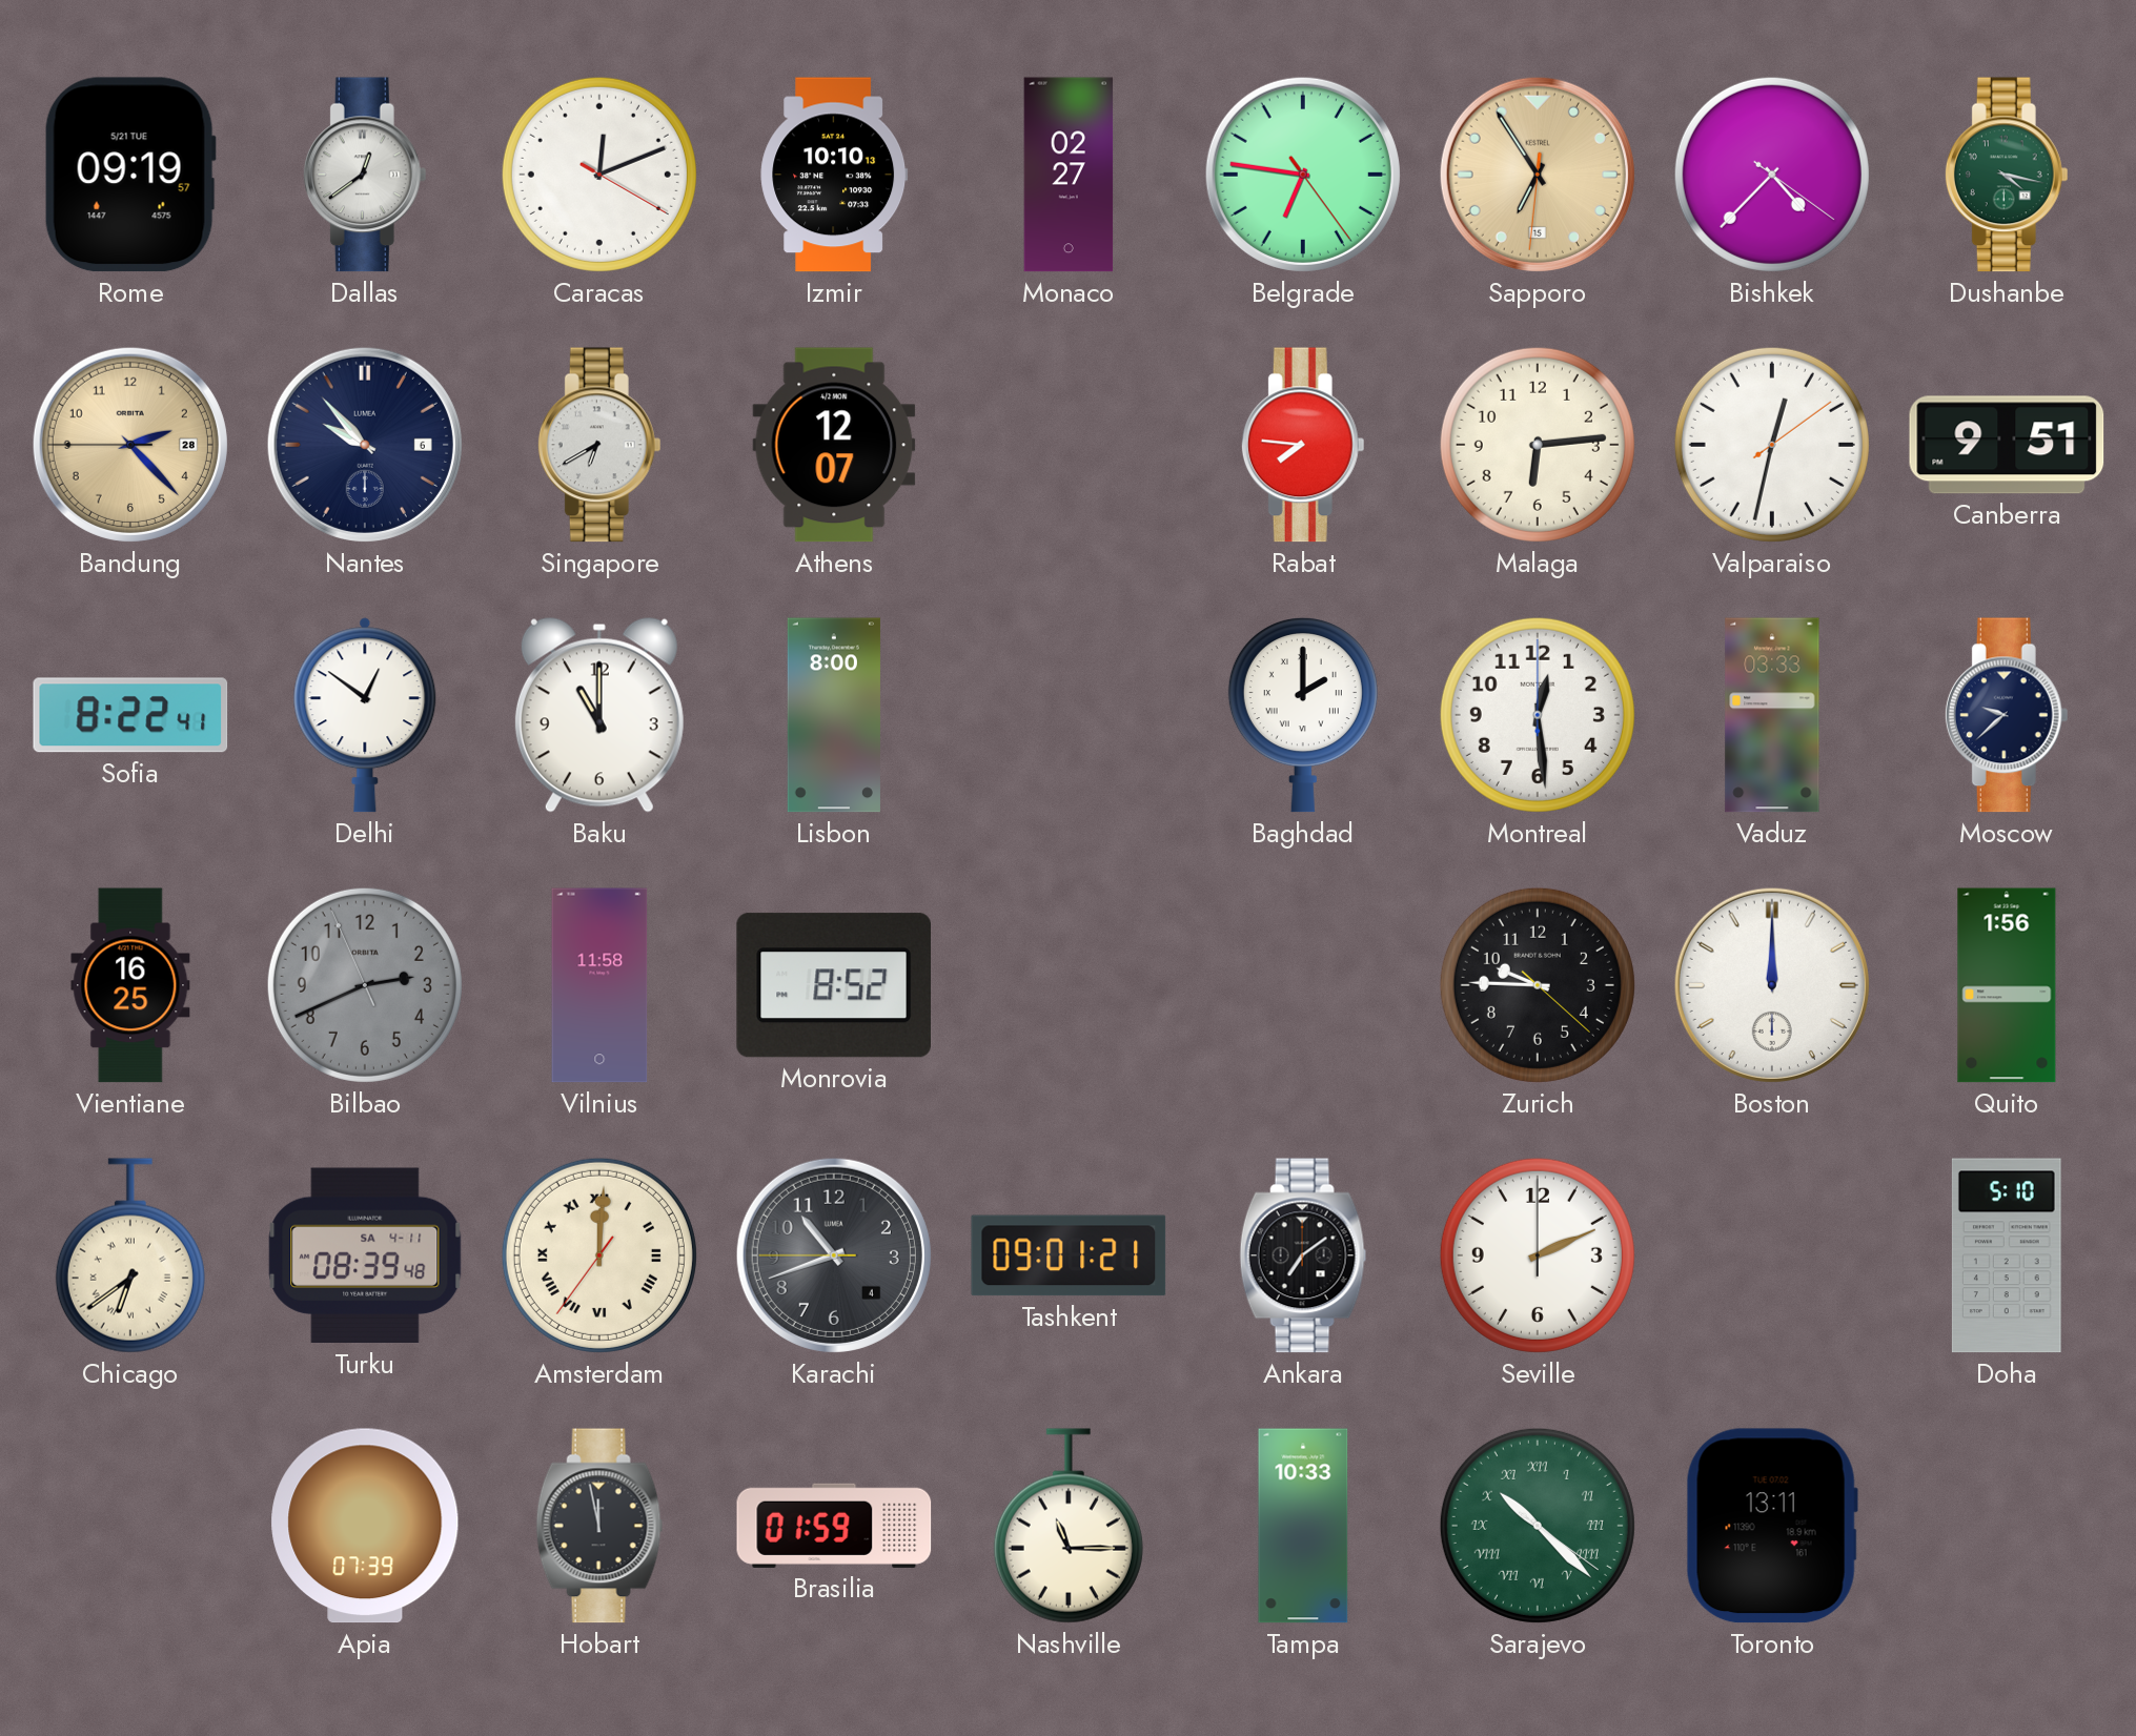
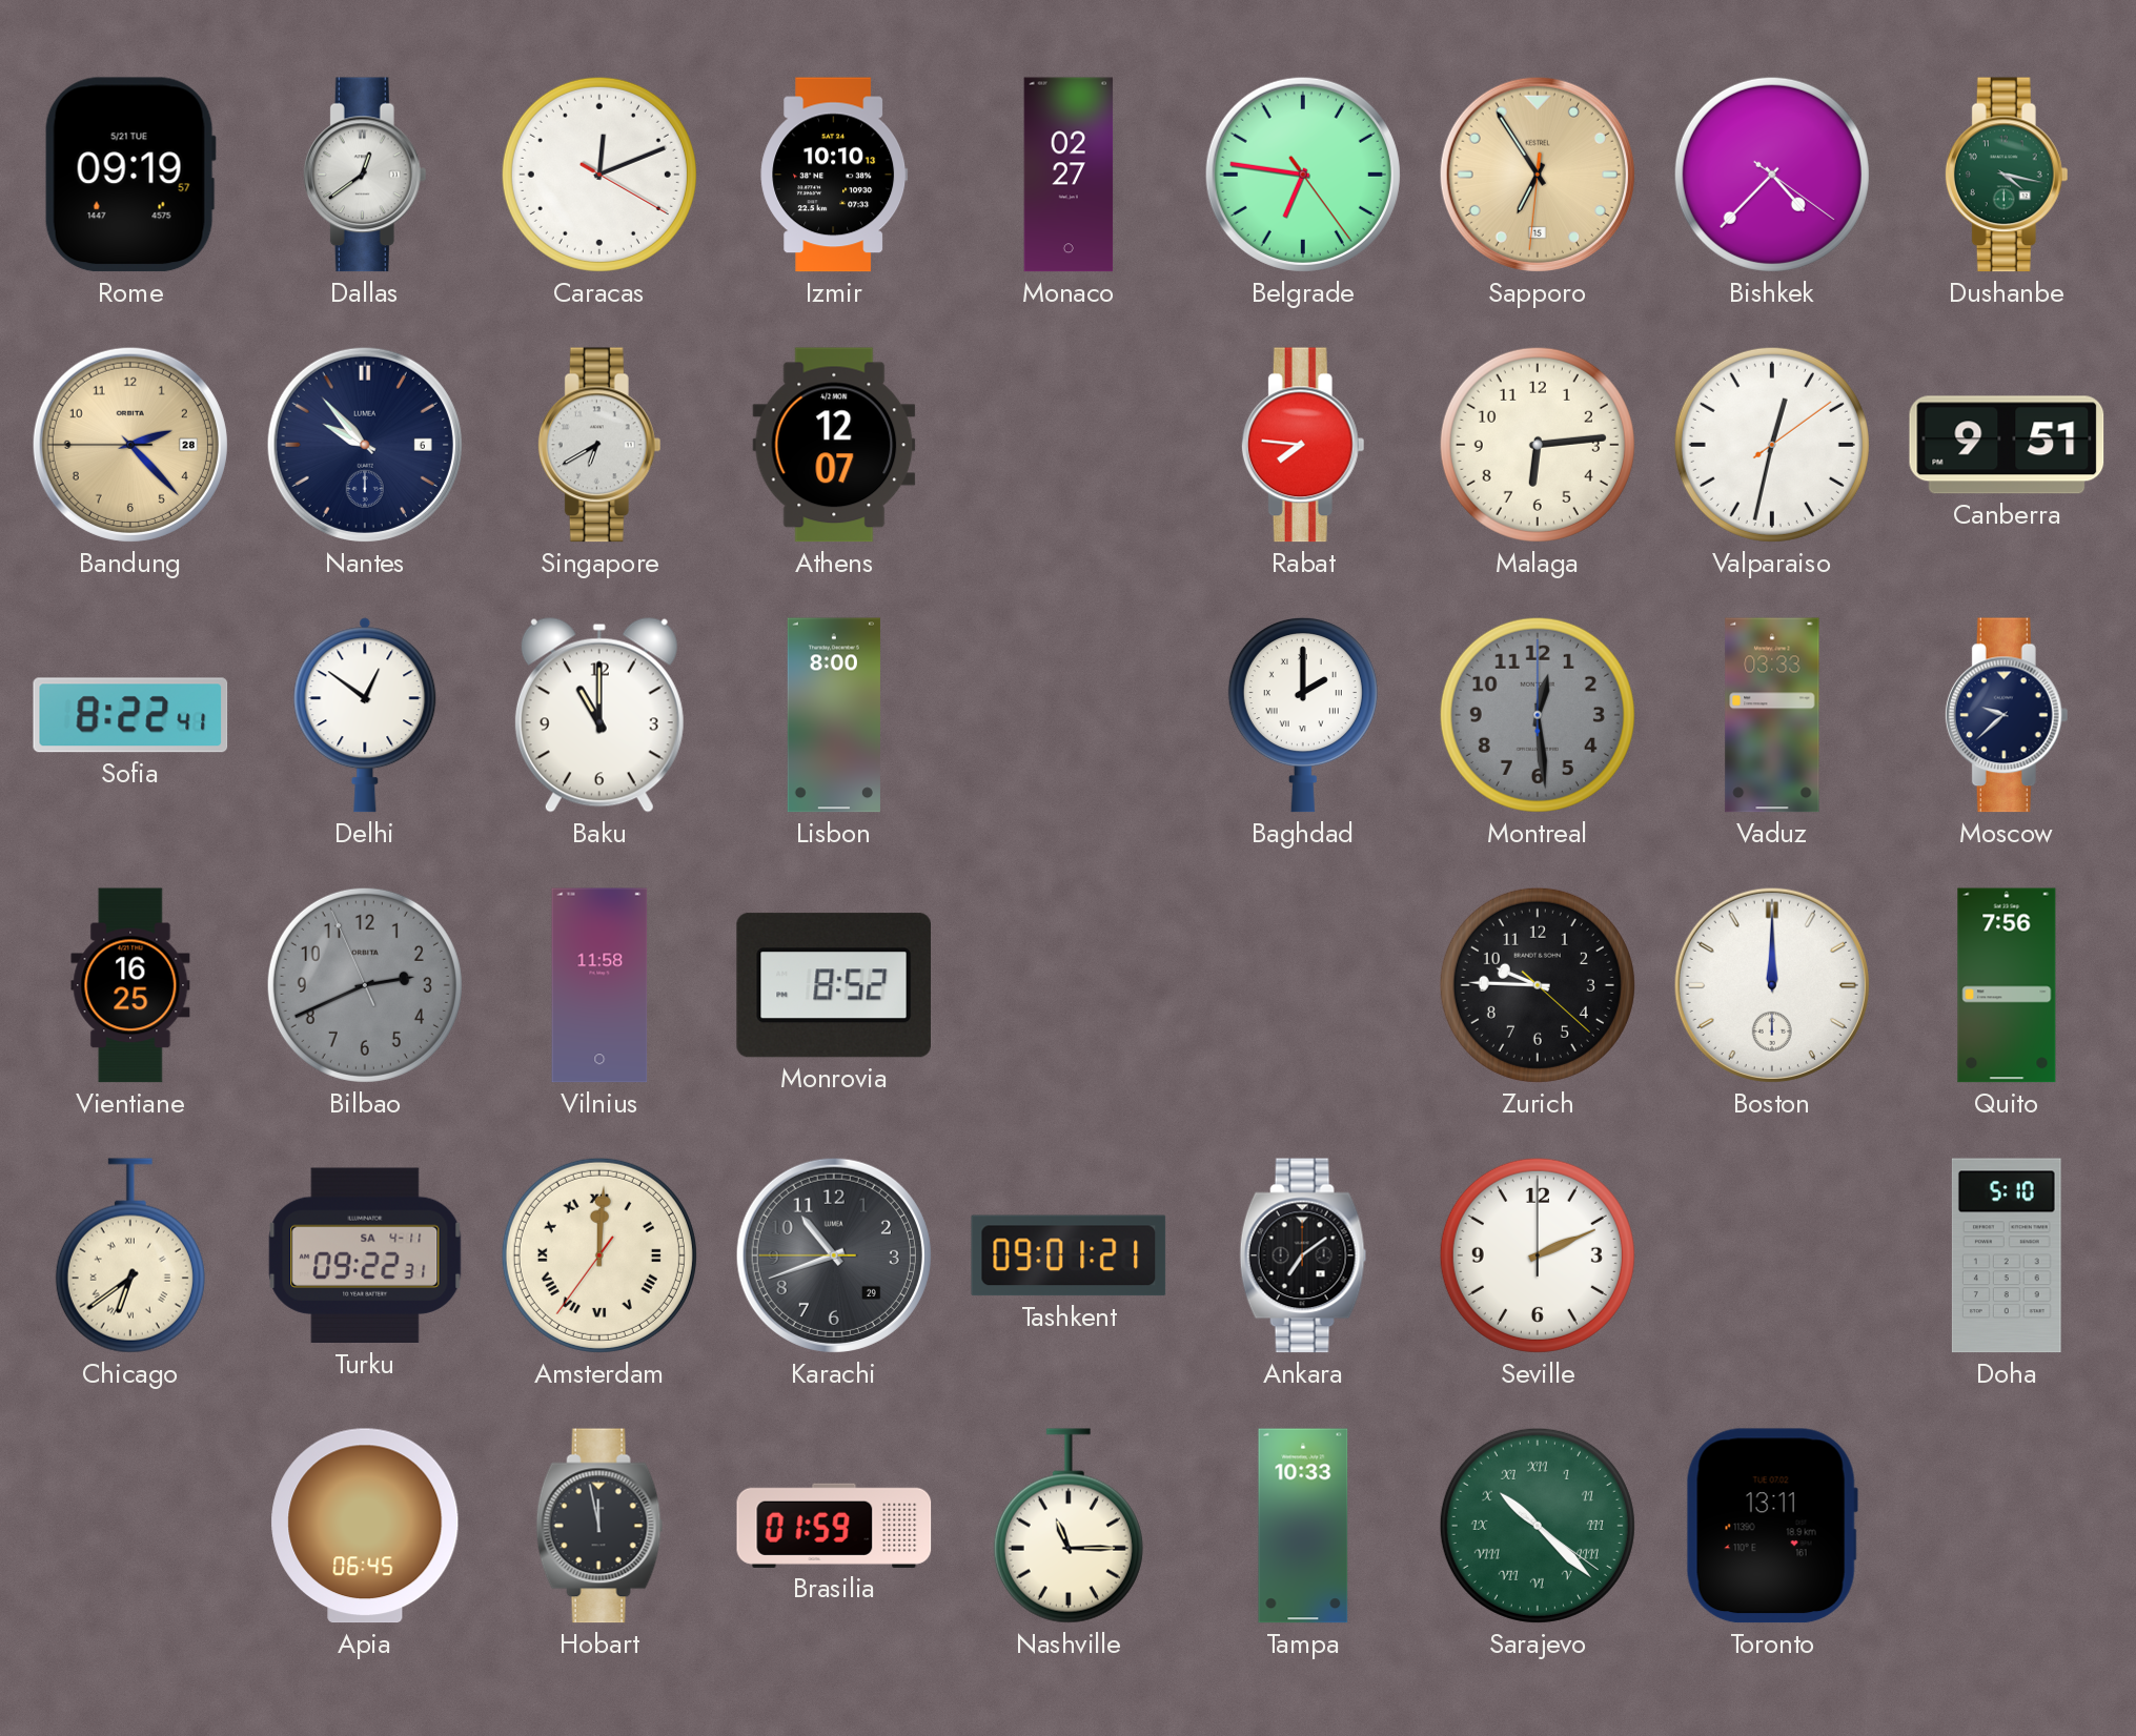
Montreal dial: white -> grey (1538, 715)
Quito: 1:56 -> 7:56 (2007, 985)
Turku: 08:39 -> 09:22 (365, 1255)
Karachi date: 4 -> 29 (834, 1255)
Apia: 07:39 -> 06:45 (365, 1526)
